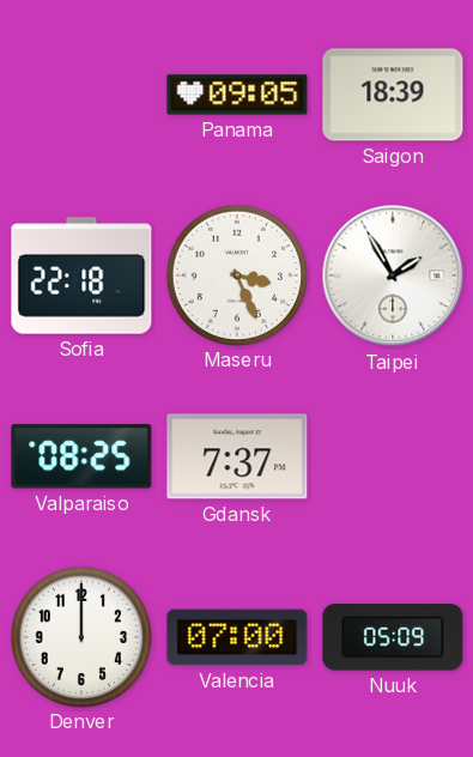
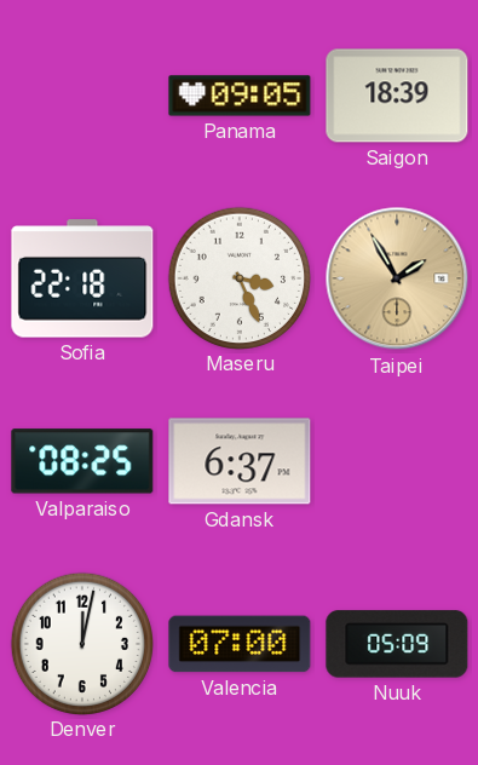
Taipei dial: white -> champagne (397, 278)
Gdansk: 7:37 -> 6:37 (240, 461)
Denver: 12:00 -> 12:02 (81, 643)
